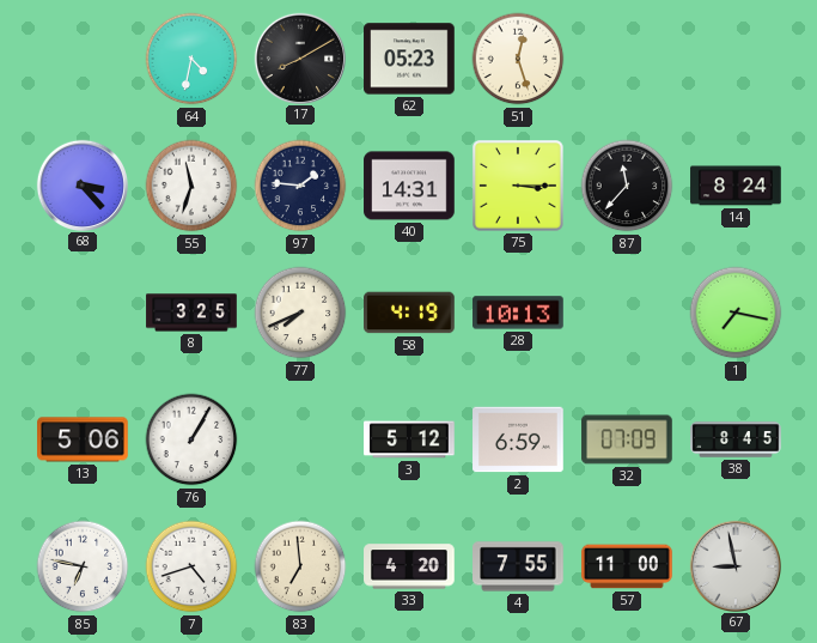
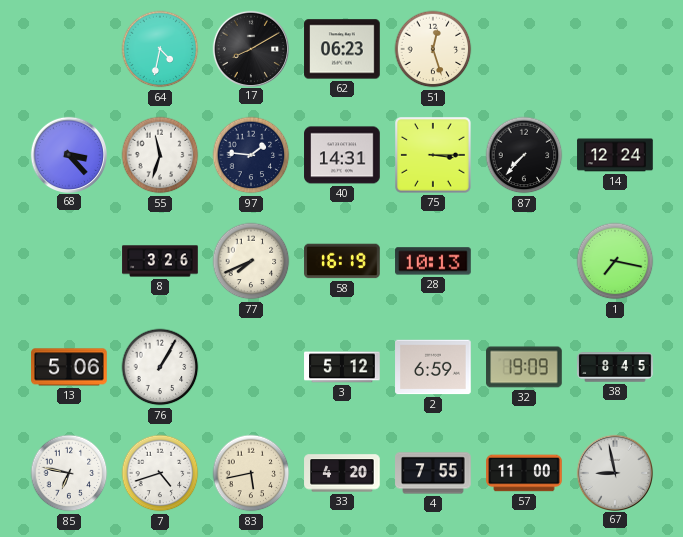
62: 05:23 -> 06:23 (342, 49)
87: 11:37 -> 7:37 (524, 155)
14: 8:24 -> 12:24 (615, 155)
8: 3:25 -> 3:26 (160, 261)
58: 4:19 -> 16:19 (342, 261)
32: 07:09 -> 19:09 (524, 367)
83: 6:59 -> 5:43 (251, 473)
